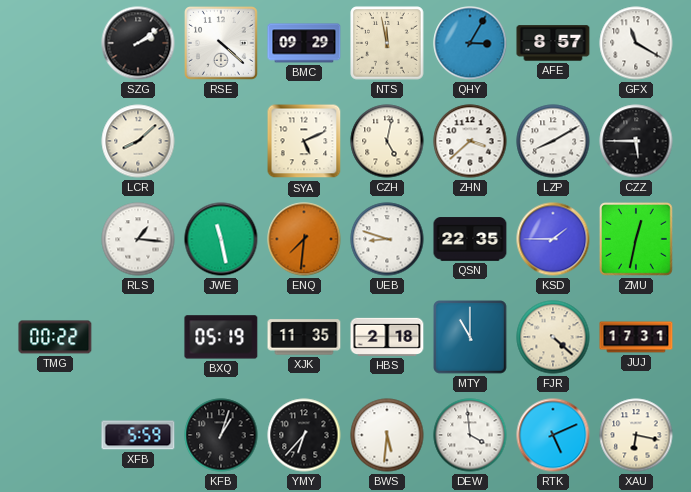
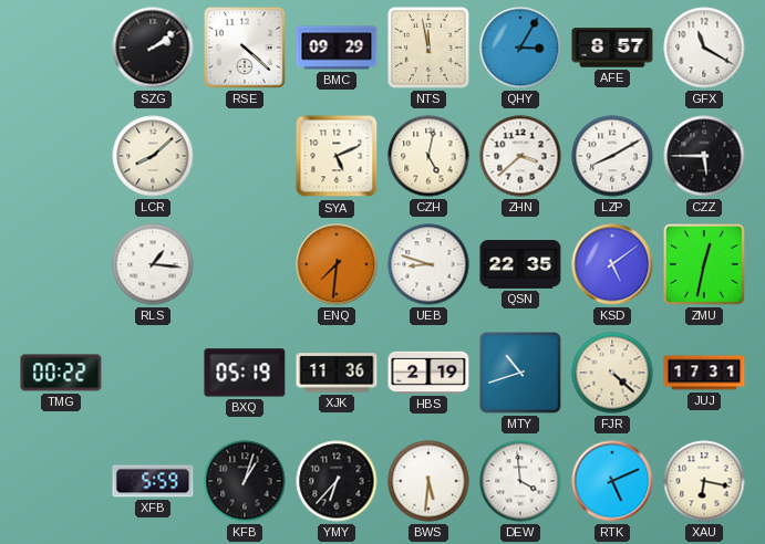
JWE: 11:28 -> none (221, 239)
KSD: 1:45 -> 5:09 (612, 264)
XJK: 11:35 -> 11:36 (337, 373)
HBS: 2:18 -> 2:19 (428, 373)
MTY: 11:00 -> 10:42 (520, 373)
